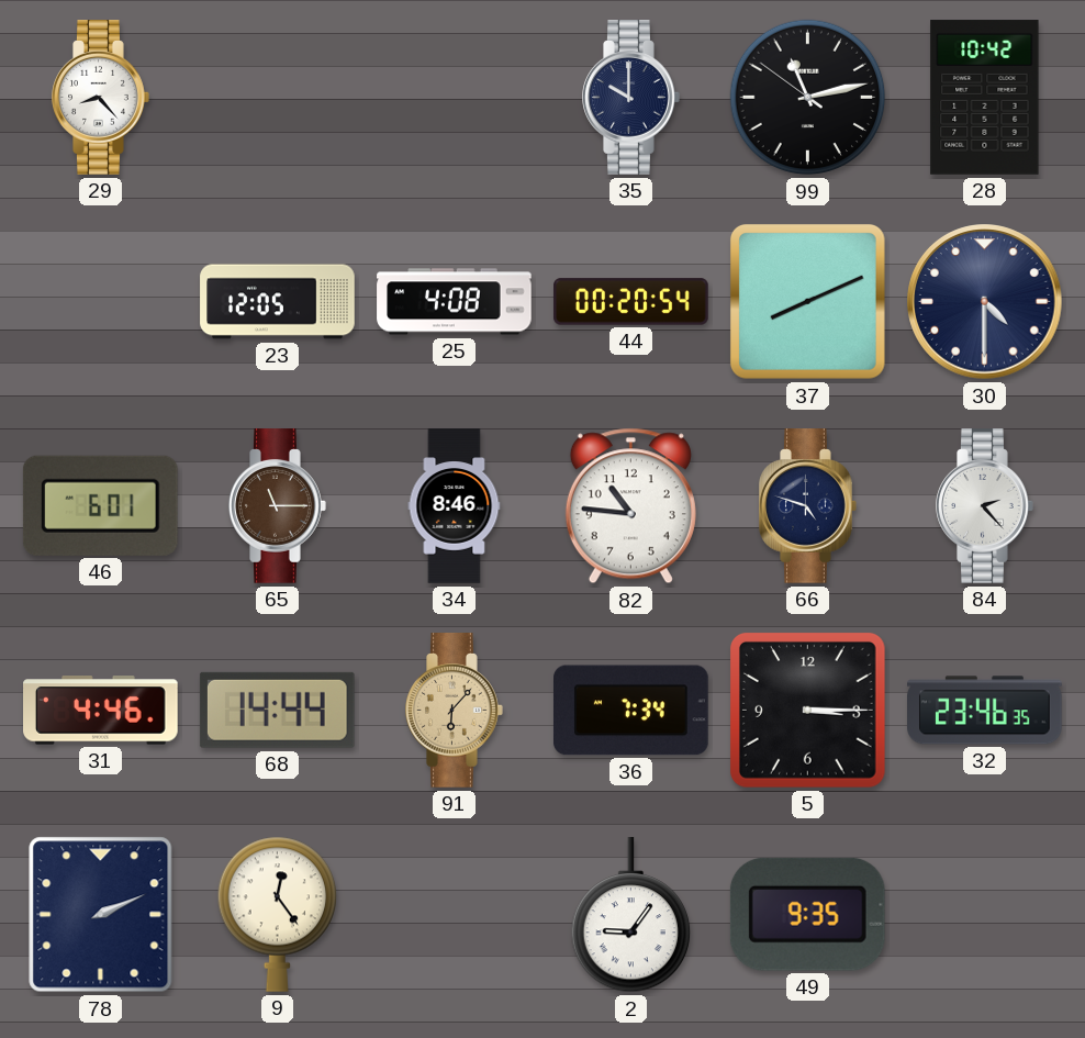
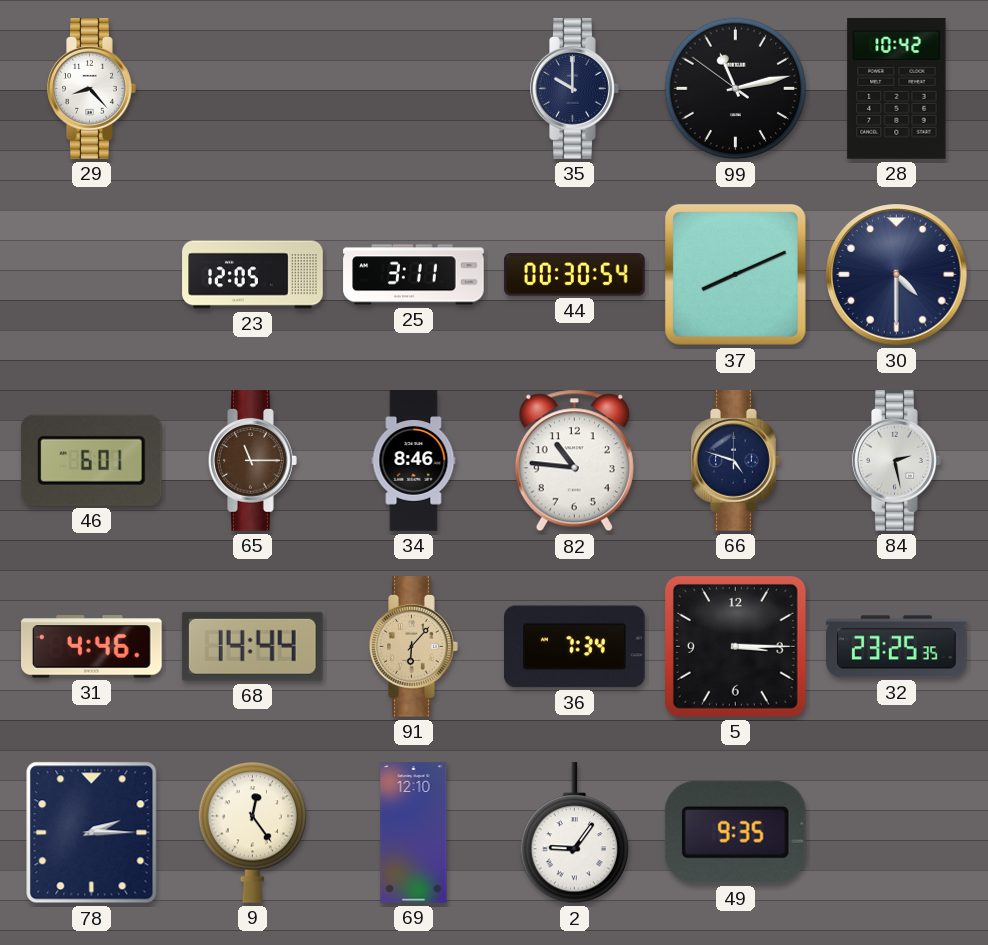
25: 4:08 -> 3:11 (414, 275)
44: 00:20 -> 00:30 (575, 275)
84: 2:23 -> 2:28 (897, 461)
32: 23:46 -> 23:25 (897, 647)
78: 2:11 -> 2:15 (92, 833)
69: none -> 12:10 (414, 833)
